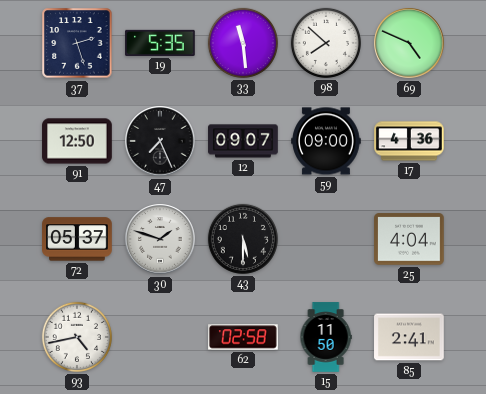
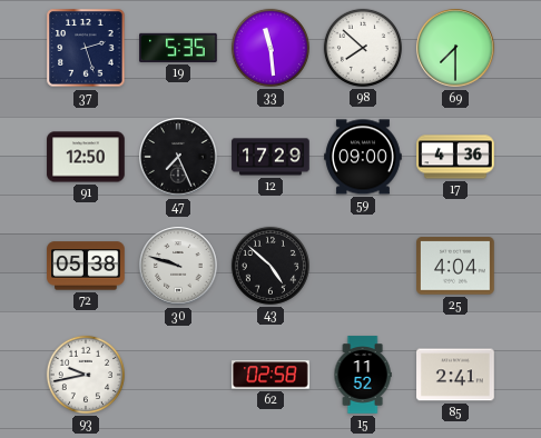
69: 4:49 -> 7:30 (455, 48)
12: 09:07 -> 17:29 (270, 157)
72: 05:37 -> 05:38 (86, 266)
30: 1:48 -> 9:48 (178, 266)
43: 5:30 -> 4:52 (270, 266)
93: 4:43 -> 9:43 (86, 375)
15: 11:50 -> 11:52 (363, 375)
